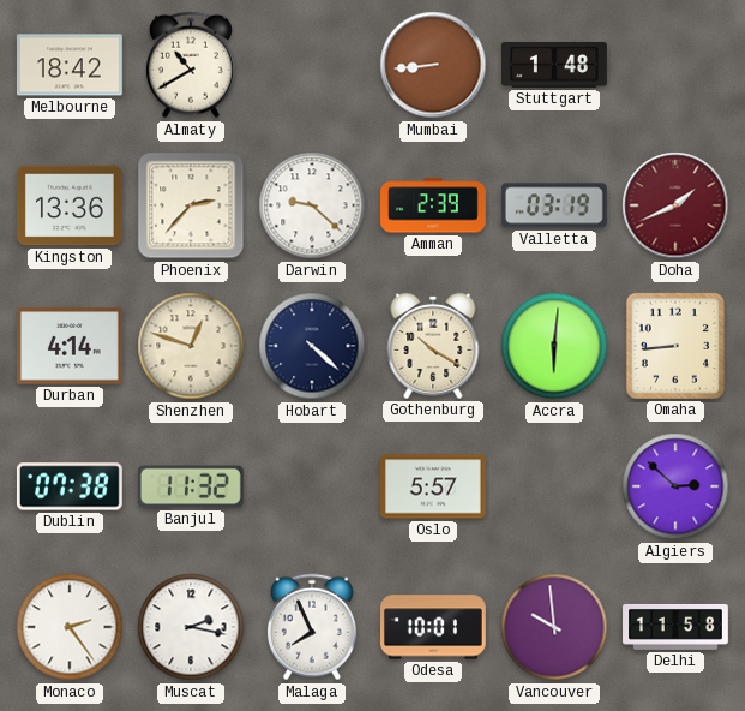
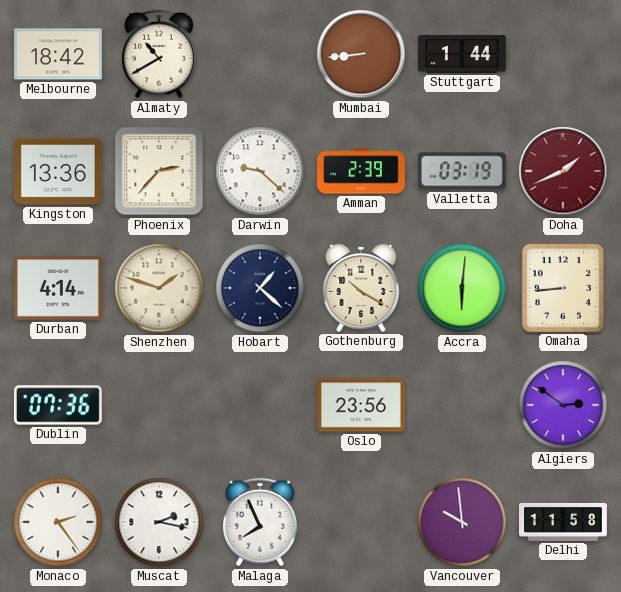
Stuttgart: 1:48 -> 1:44 (463, 54)
Shenzhen: 12:48 -> 1:48 (159, 288)
Hobart: 4:22 -> 1:22 (260, 288)
Dublin: 07:38 -> 07:36 (58, 405)
Banjul: 11:32 -> none (191, 486)
Oslo: 5:57 -> 23:56 (361, 405)
Algiers: 2:52 -> 2:51 (563, 405)
Odesa: 10:01 -> none (434, 627)
